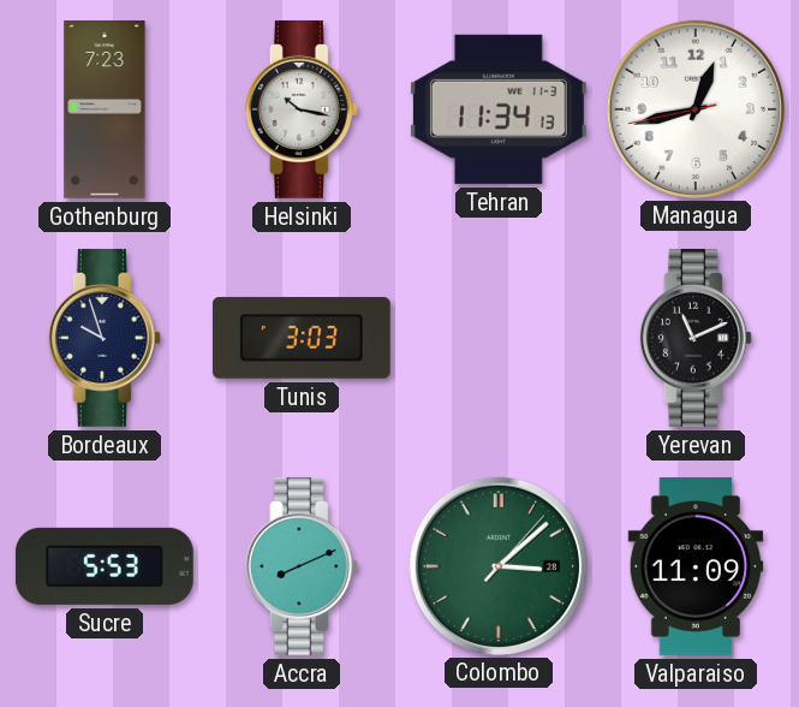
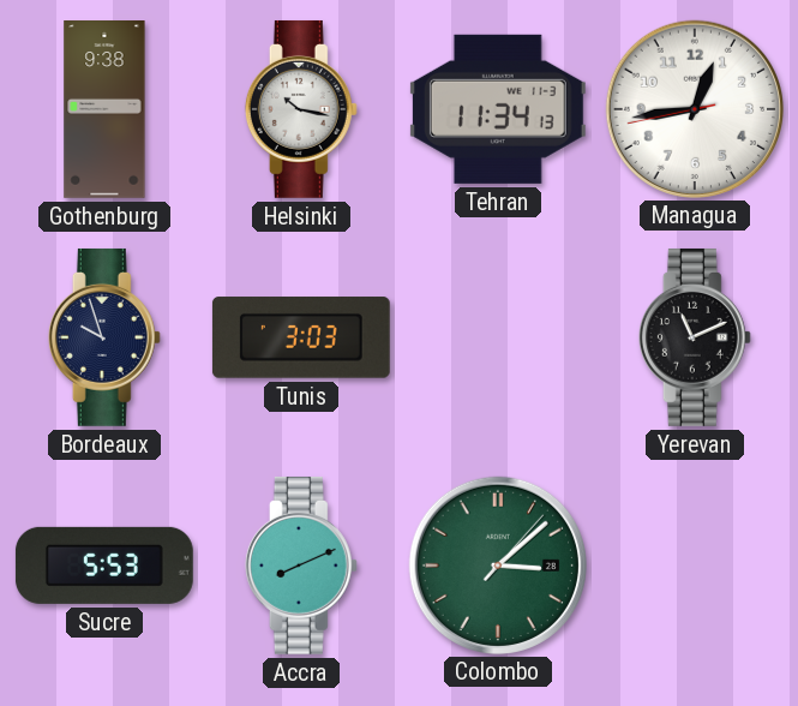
Gothenburg: 7:23 -> 9:38 (104, 110)
Managua: 12:42 -> 12:43 (694, 108)
Valparaiso: 11:09 -> none (696, 568)
